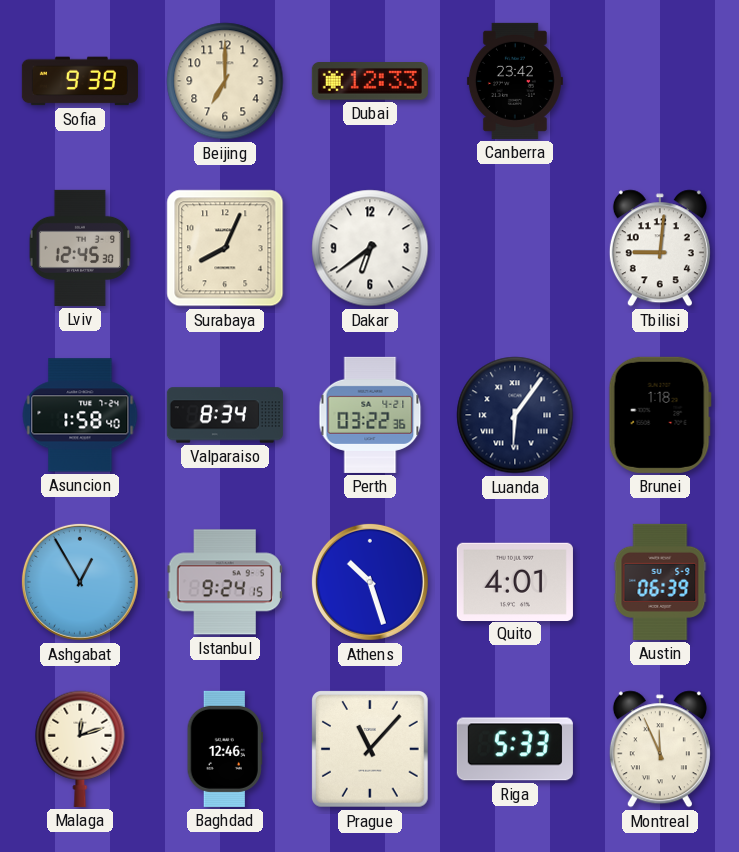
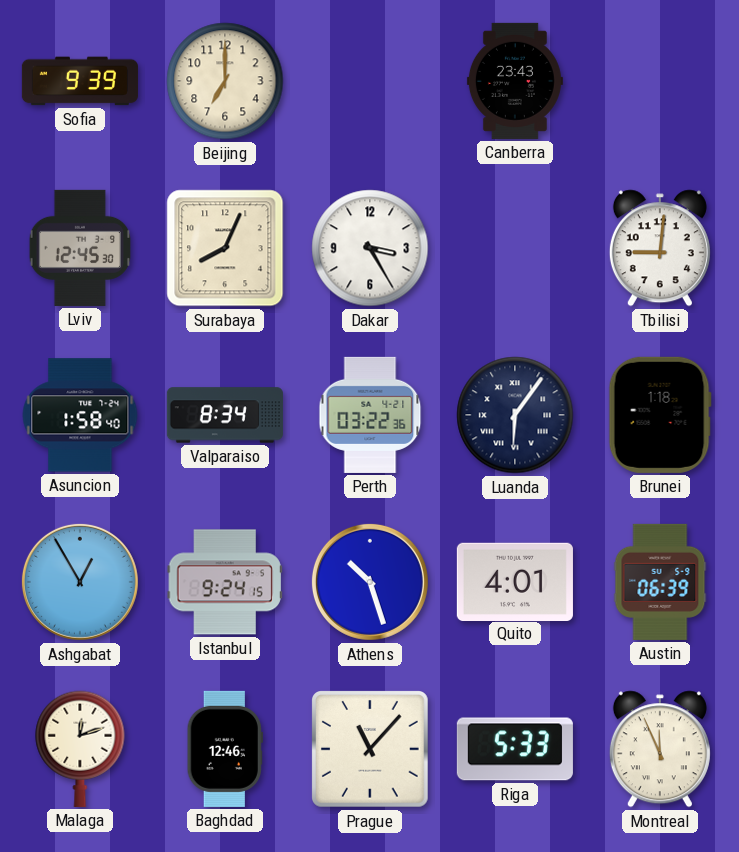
Dubai: 12:33 -> none (370, 82)
Canberra: 23:42 -> 23:43 (515, 81)
Dakar: 6:39 -> 3:25 (370, 248)
